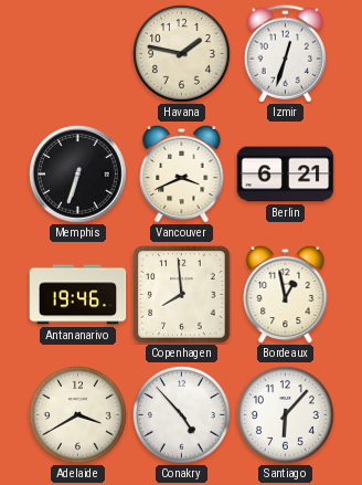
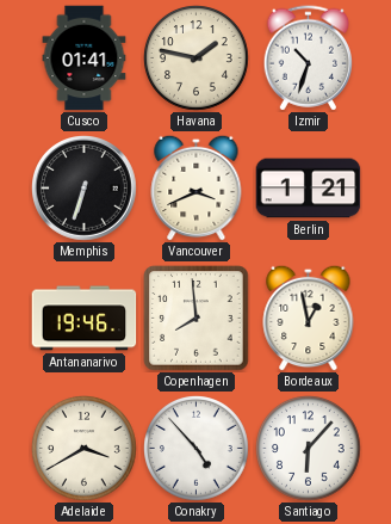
Cusco: none -> 01:41 (85, 58)
Izmir: 12:33 -> 10:33 (308, 58)
Berlin: 6:21 -> 1:21 (309, 189)
